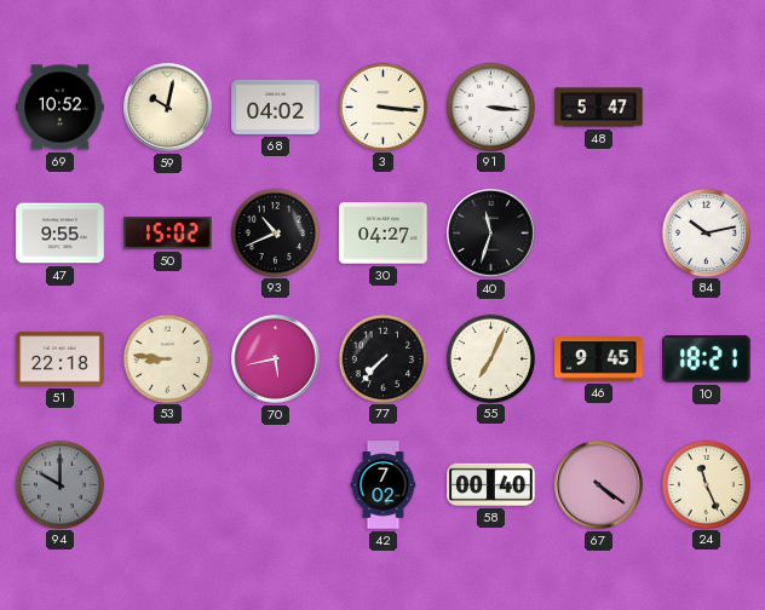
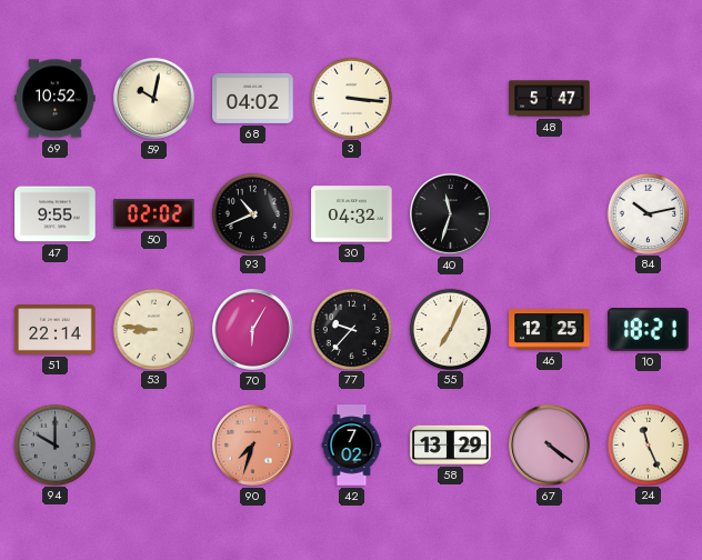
91: 3:16 -> none (490, 107)
50: 15:02 -> 02:02 (154, 214)
30: 04:27 -> 04:32 (352, 214)
51: 22:18 -> 22:14 (56, 330)
70: 5:43 -> 6:05 (253, 330)
77: 7:37 -> 9:37 (351, 329)
46: 9:45 -> 12:25 (550, 330)
90: none -> 7:33 (253, 446)
58: 00:40 -> 13:29 (451, 444)
